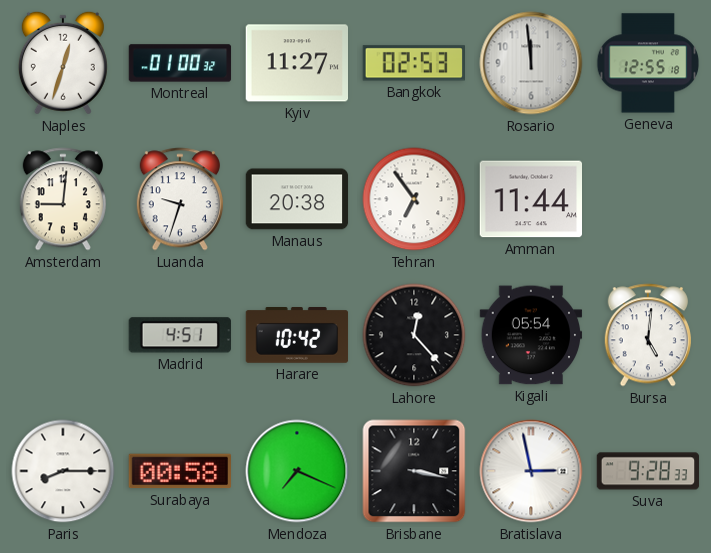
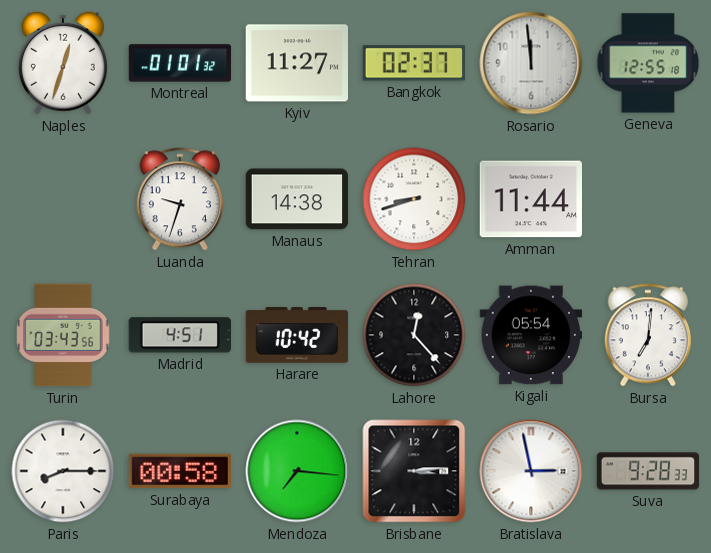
Montreal: 01:00 -> 01:01 (180, 63)
Bangkok: 02:53 -> 02:37 (413, 63)
Amsterdam: 9:01 -> none (63, 199)
Manaus: 20:38 -> 14:38 (297, 199)
Tehran: 6:54 -> 8:42 (414, 199)
Turin: none -> 03:43 (63, 335)
Bursa: 5:01 -> 7:01 (648, 335)
Mendoza: 7:19 -> 7:16 (297, 471)
Brisbane: 3:17 -> 3:14 (414, 471)
